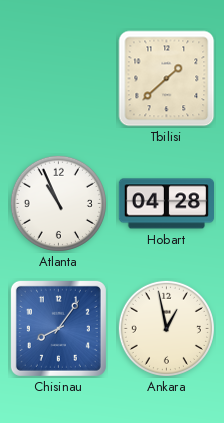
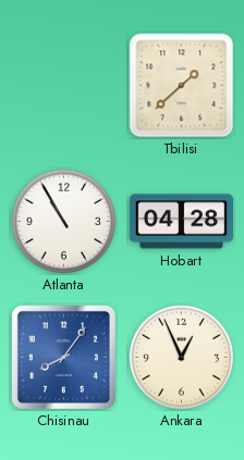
Atlanta: 10:56 -> 10:55 (63, 221)
Ankara: 12:58 -> 12:56 (181, 357)
